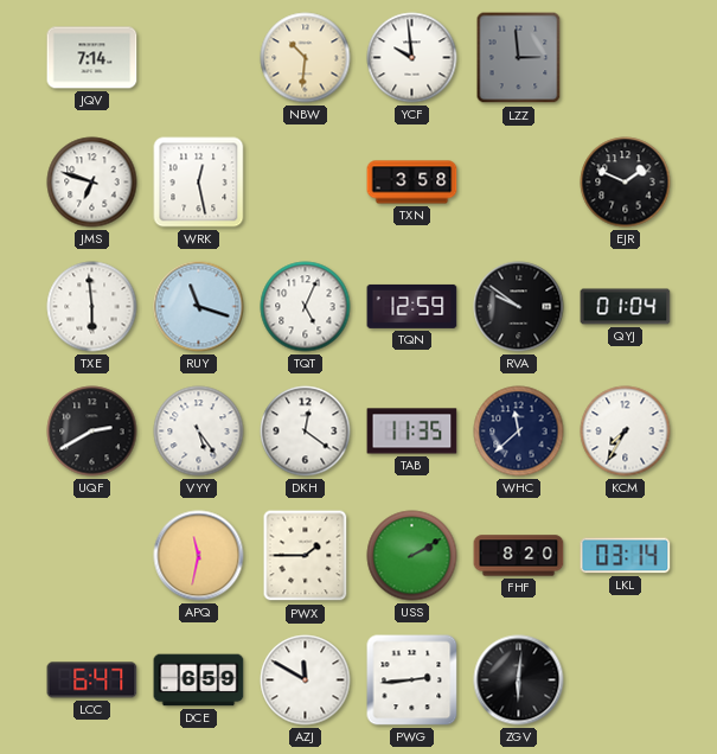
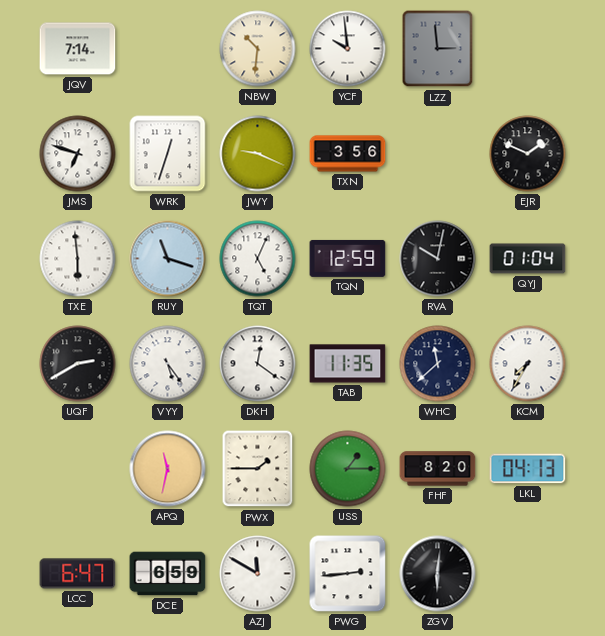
WRK: 12:28 -> 12:33 (168, 154)
JWY: none -> 9:19 (258, 154)
TXN: 3:58 -> 3:56 (348, 154)
RVA: 9:51 -> 10:02 (438, 259)
USS: 2:10 -> 1:15 (348, 469)
LKL: 03:14 -> 04:13 (528, 469)
